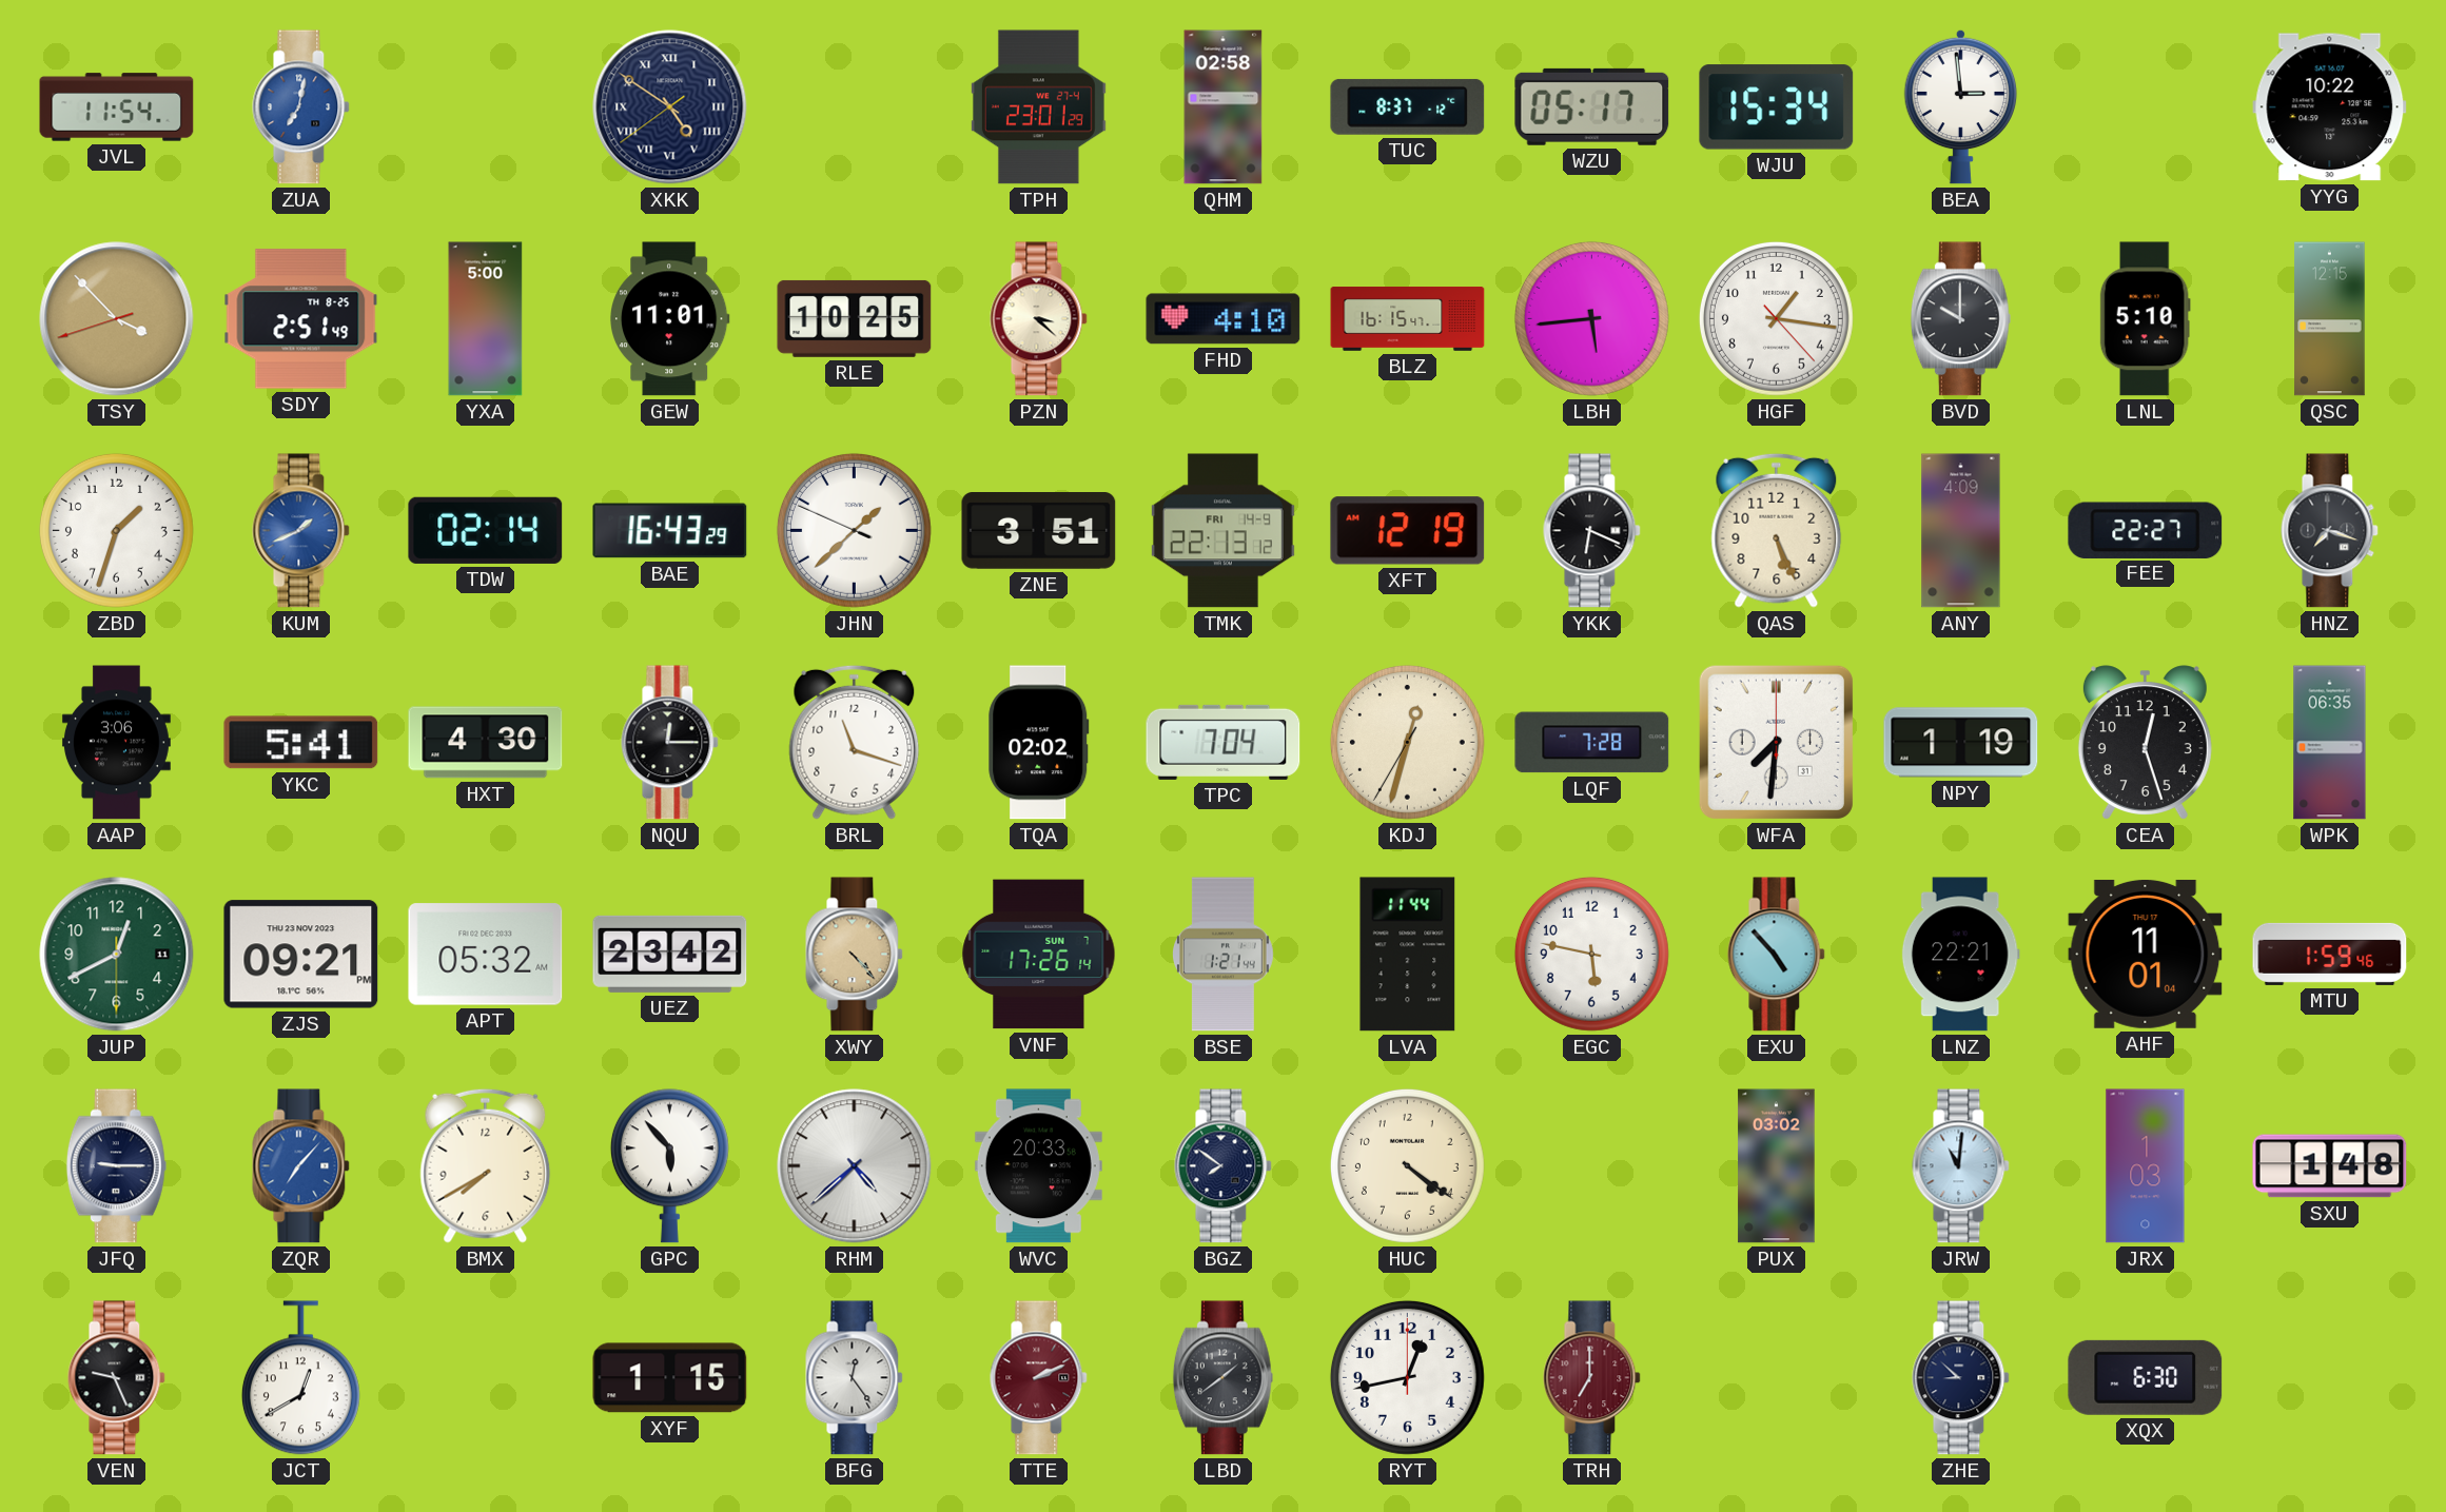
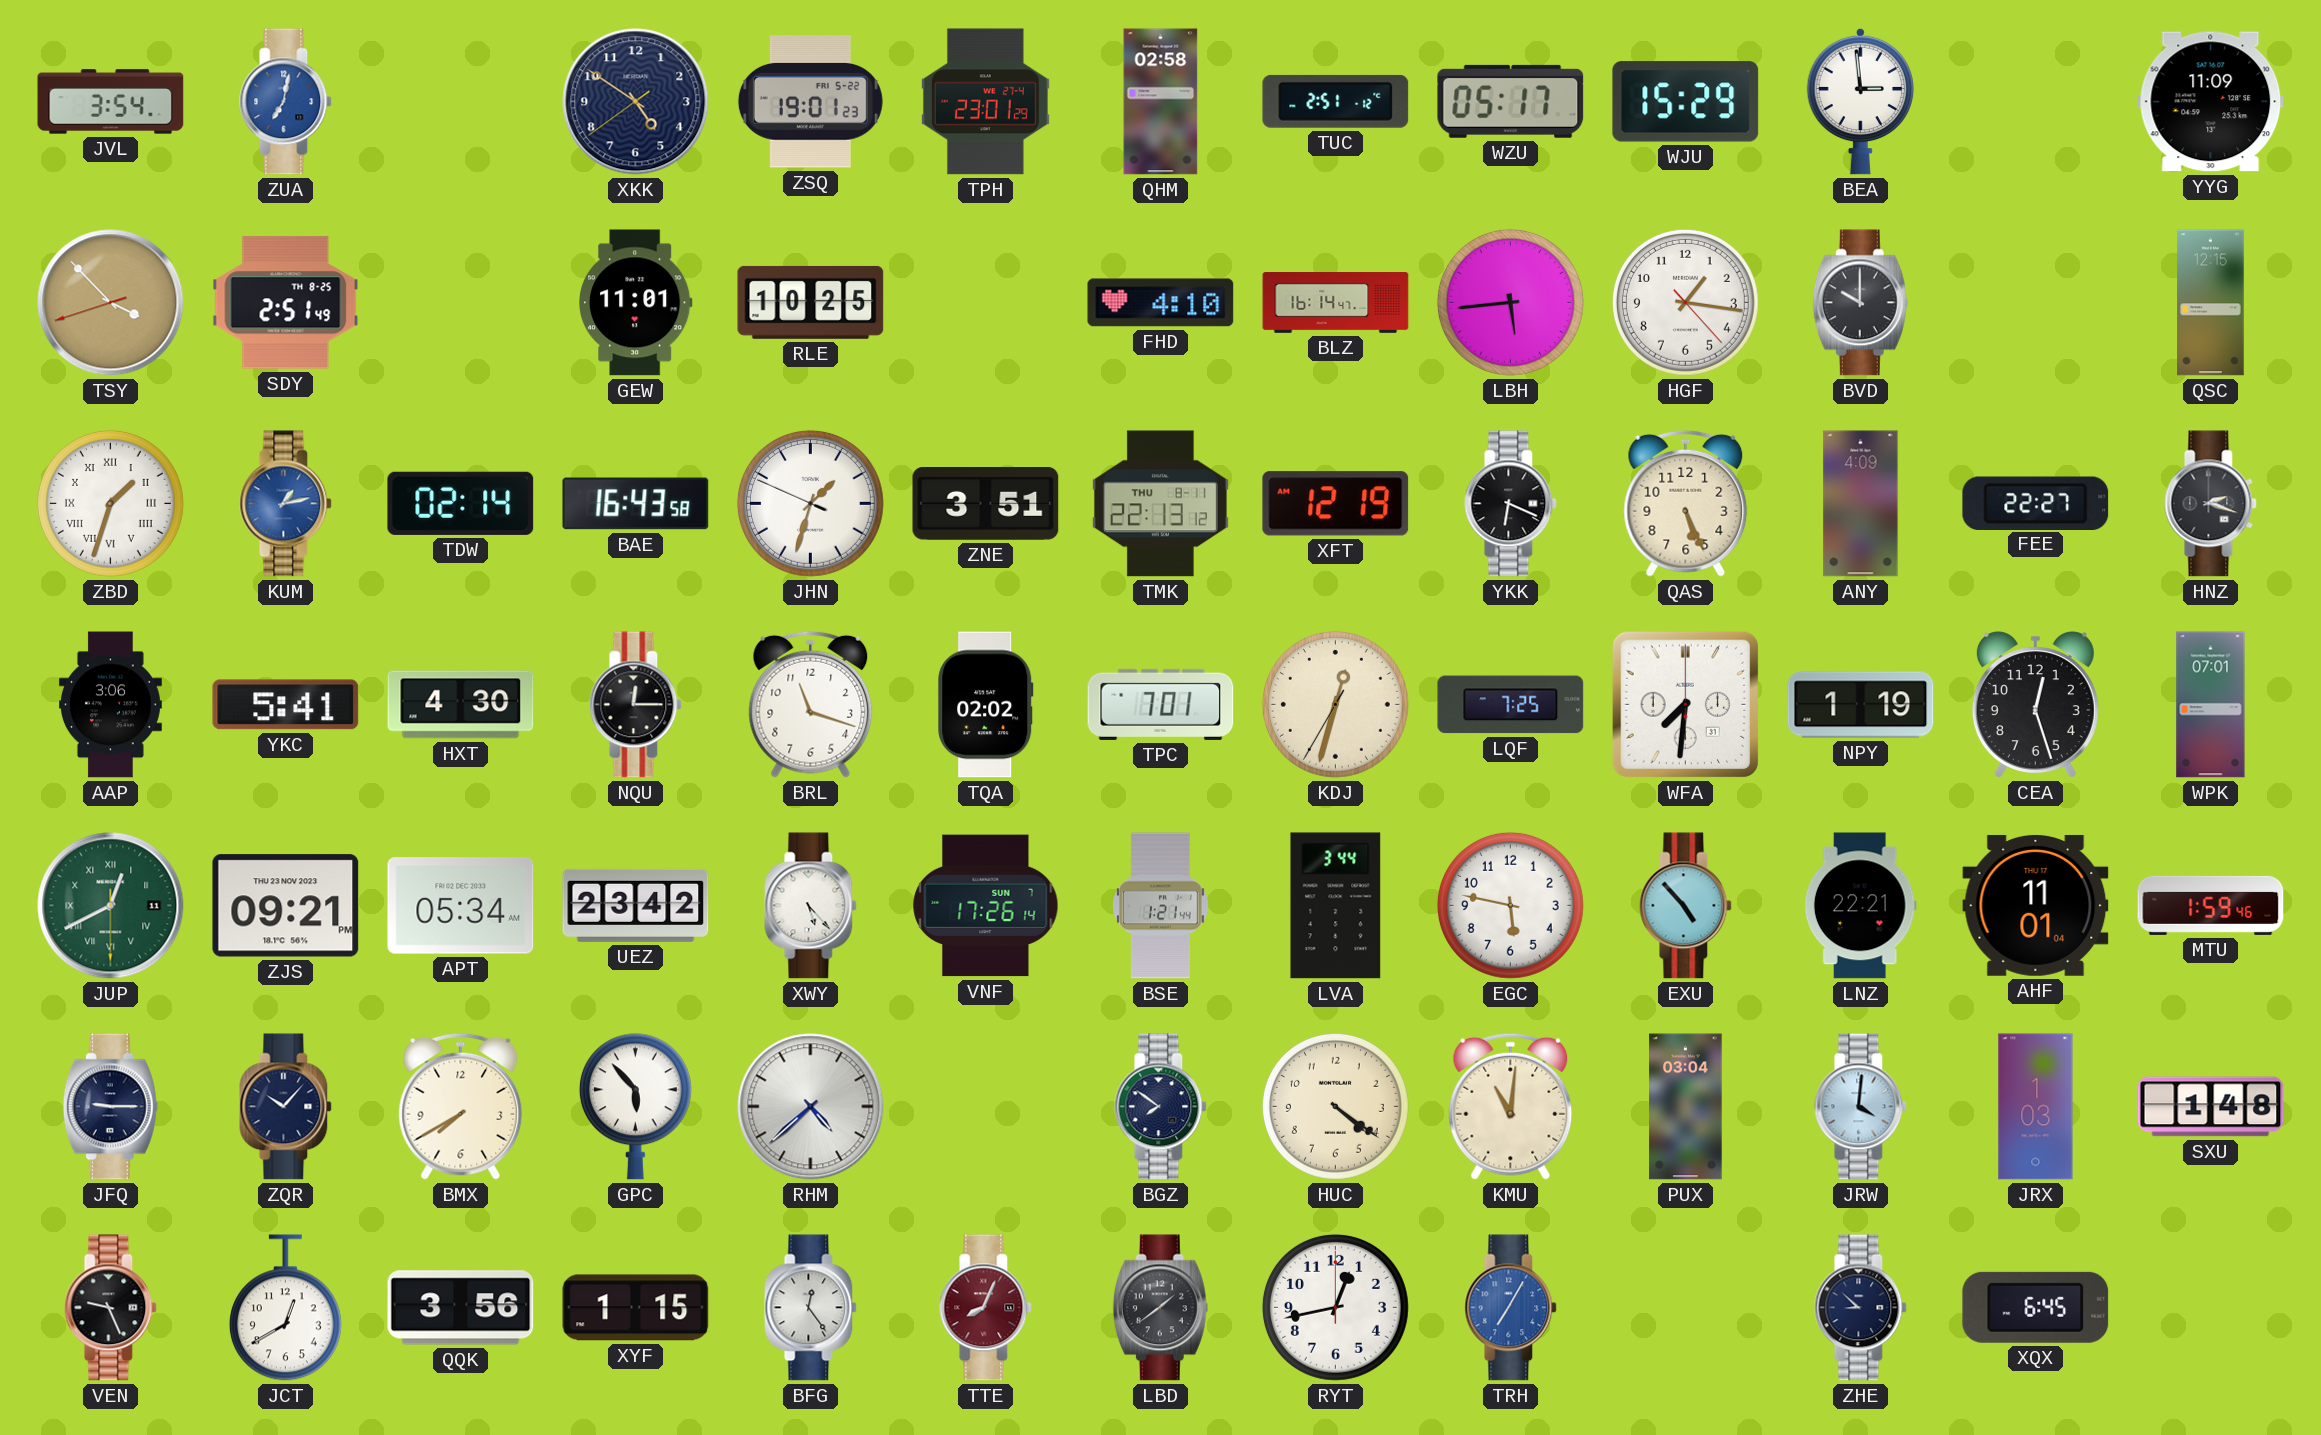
JVL: 11:54 -> 3:54 (111, 102)
XKK numerals: Roman -> Arabic (636, 102)
ZSQ: none -> 19:01 (810, 102)
TUC: 8:37 -> 2:51 (1336, 101)
WJU: 15:34 -> 15:29 (1686, 102)
YYG: 10:22 -> 11:09 (2211, 102)
YXA: 5:00 -> none (486, 319)
PZN: 3:22 -> none (1039, 319)
BLZ: 16:15 -> 16:14 (1336, 303)
LNL: 5:10 -> none (2145, 319)
ZBD numerals: Arabic -> Roman (110, 503)
KUM: 1:41 -> 1:13 (286, 504)
BAE: 16:43:29 -> 16:43:58 (636, 504)
JHN: 1:37 -> 1:32 (810, 503)
TMK date: FRI 14-9 -> THU 8-11 (1160, 504)
HNZ: 7:18 -> 2:18 (2211, 504)
TPC: 7:04 -> 7:01 (1161, 704)
LQF: 7:28 -> 7:25 (1511, 705)
WPK: 06:35 -> 07:01 (2211, 705)
JUP numerals: Arabic -> Roman (111, 906)
APT: 05:32 -> 05:34 (461, 906)
XWY: 4:23 -> 5:23 (811, 906)
XWY dial: champagne -> white (811, 906)
LVA: 11:44 -> 3:44 (1336, 906)
ZQR: 7:07 -> 10:07 (286, 1107)
ZQR dial: blue -> navy (286, 1107)
WVC: 20:33 -> none (1038, 1166)
KMU: none -> 11:01 (1511, 1106)
PUX: 03:02 -> 03:04 (1686, 1107)
JRW: 11:01 -> 4:01 (1861, 1107)
QQK: none -> 3:56 (461, 1308)
TTE: 2:11 -> 8:04 (986, 1308)
TRH: 7:00 -> 7:05 (1511, 1308)
TRH dial: burgundy -> blue (1511, 1308)
XQX: 6:30 -> 6:45 (2036, 1307)
